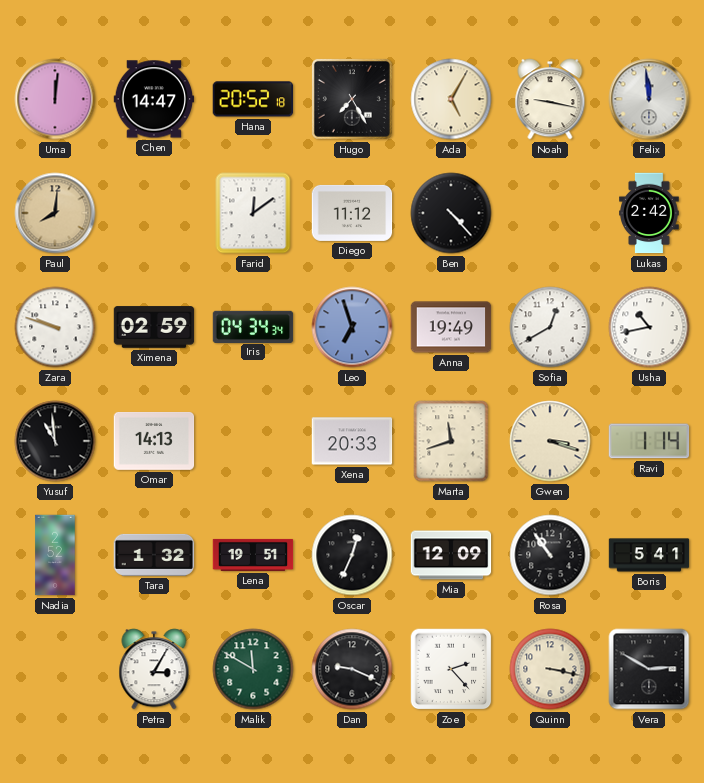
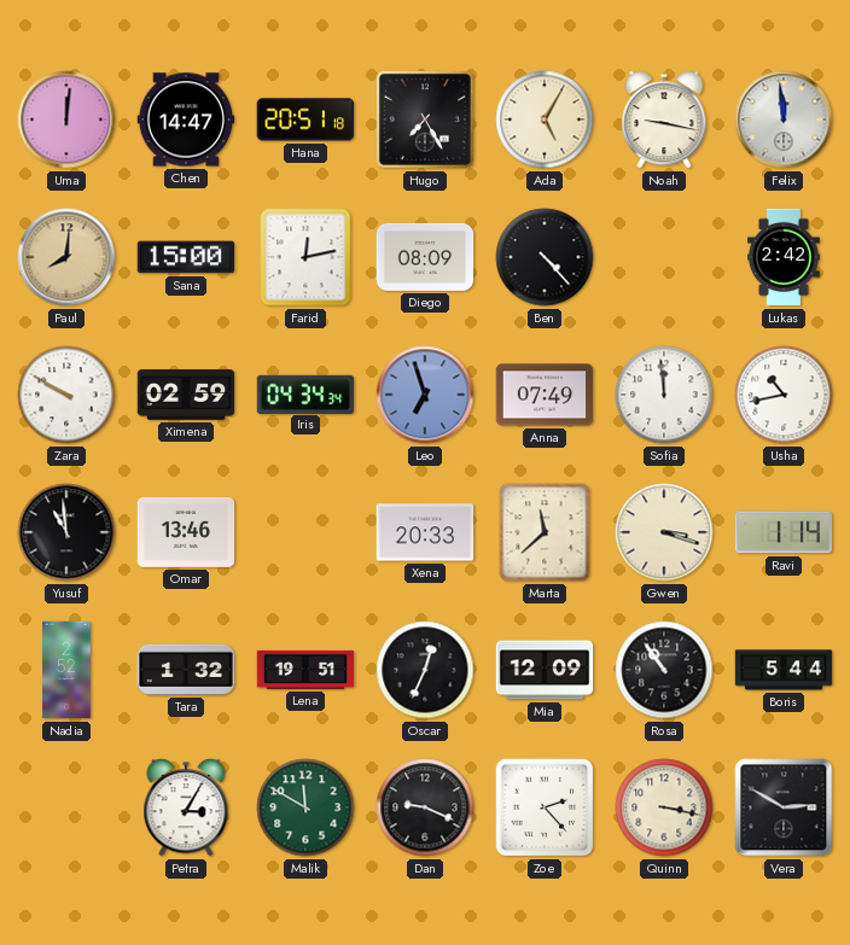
Hana: 20:52 -> 20:51 (305, 119)
Sana: none -> 15:00 (186, 257)
Farid: 12:09 -> 12:13 (305, 257)
Diego: 11:12 -> 08:09 (425, 257)
Zara: 9:48 -> 9:50 (66, 395)
Anna: 19:49 -> 07:49 (545, 395)
Sofia: 12:40 -> 11:59 (664, 395)
Omar: 14:13 -> 13:46 (186, 532)
Marta: 11:42 -> 11:38 (545, 532)
Boris: 5:41 -> 5:44 (784, 670)
